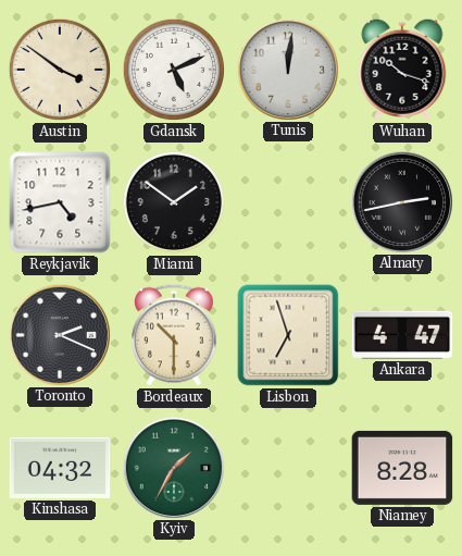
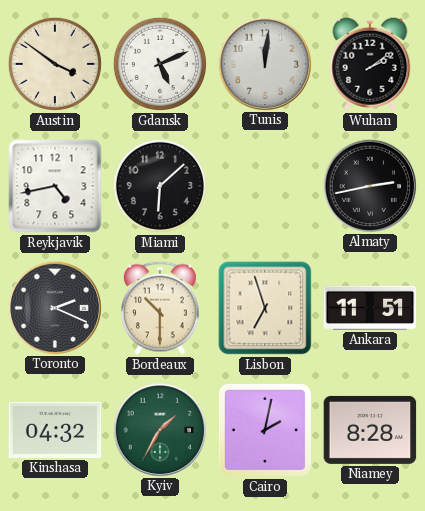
Wuhan: 10:18 -> 2:09 (370, 64)
Miami: 1:51 -> 6:08 (160, 186)
Ankara: 4:47 -> 11:51 (370, 308)
Cairo: none -> 2:02 (265, 430)
